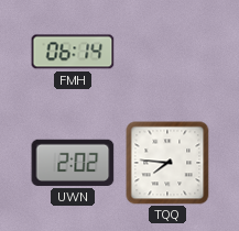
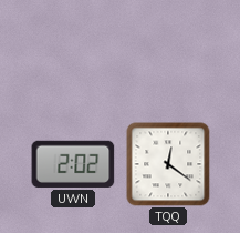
FMH: 06:14 -> none (73, 52)
TQQ: 7:46 -> 12:21 (168, 164)
